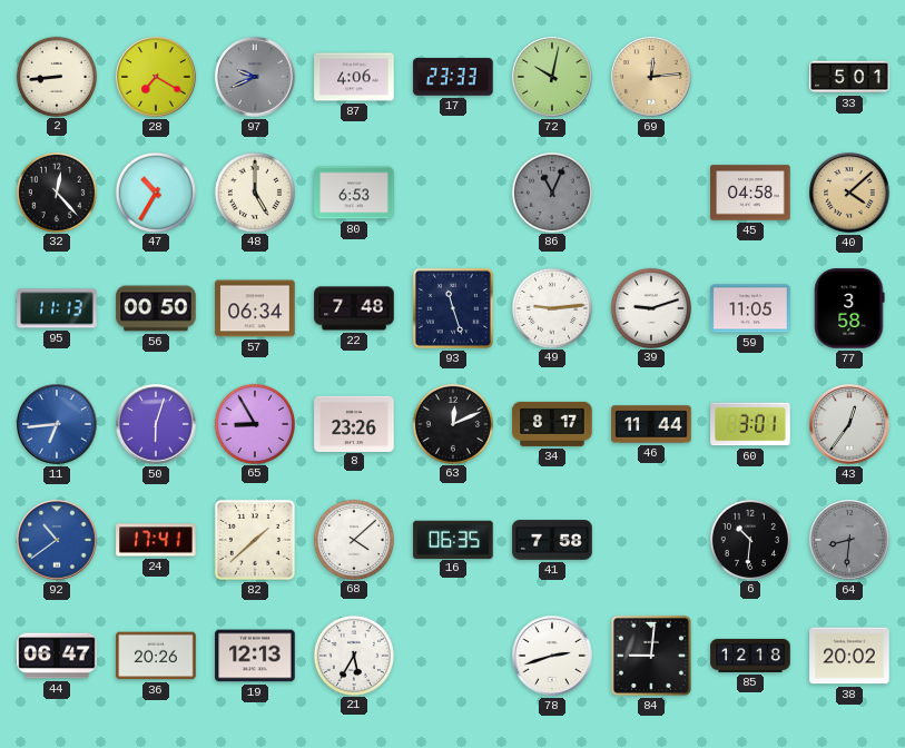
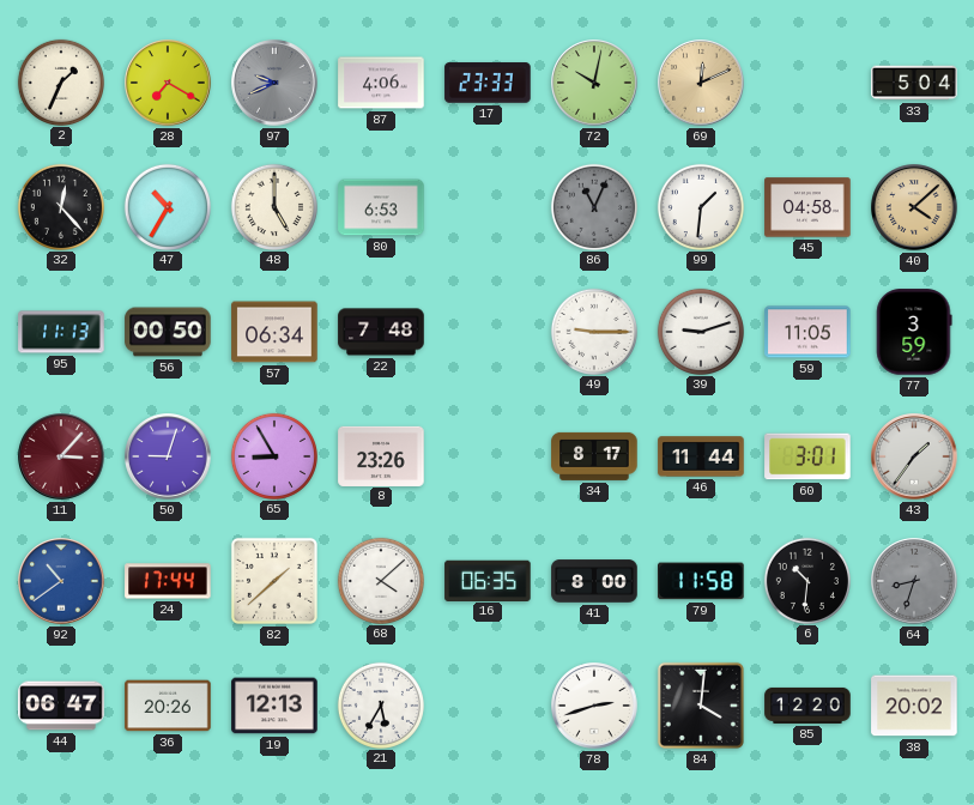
2: 8:44 -> 1:34 (60, 81)
69: 12:14 -> 12:11 (701, 83)
33: 5:01 -> 5:04 (914, 83)
99: none -> 1:31 (700, 206)
93: 11:27 -> none (453, 308)
49: 9:14 -> 9:15 (593, 331)
77: 3:58 -> 3:59 (914, 332)
11: 6:44 -> 3:07 (61, 456)
11 dial: blue -> burgundy (61, 456)
50: 6:03 -> 9:03 (168, 456)
63: 12:11 -> none (452, 423)
43: 12:36 -> 1:36 (914, 456)
24: 17:41 -> 17:44 (168, 581)
41: 7:58 -> 8:00 (594, 581)
79: none -> 11:58 (701, 581)
64: 8:31 -> 8:33 (914, 581)
84: 9:01 -> 4:01 (701, 706)
85: 12:18 -> 12:20 (807, 706)
